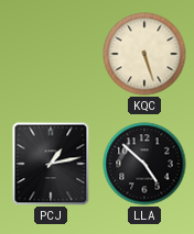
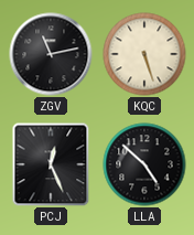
ZGV: none -> 11:13 (51, 54)
PCJ: 1:13 -> 12:26 (51, 164)
